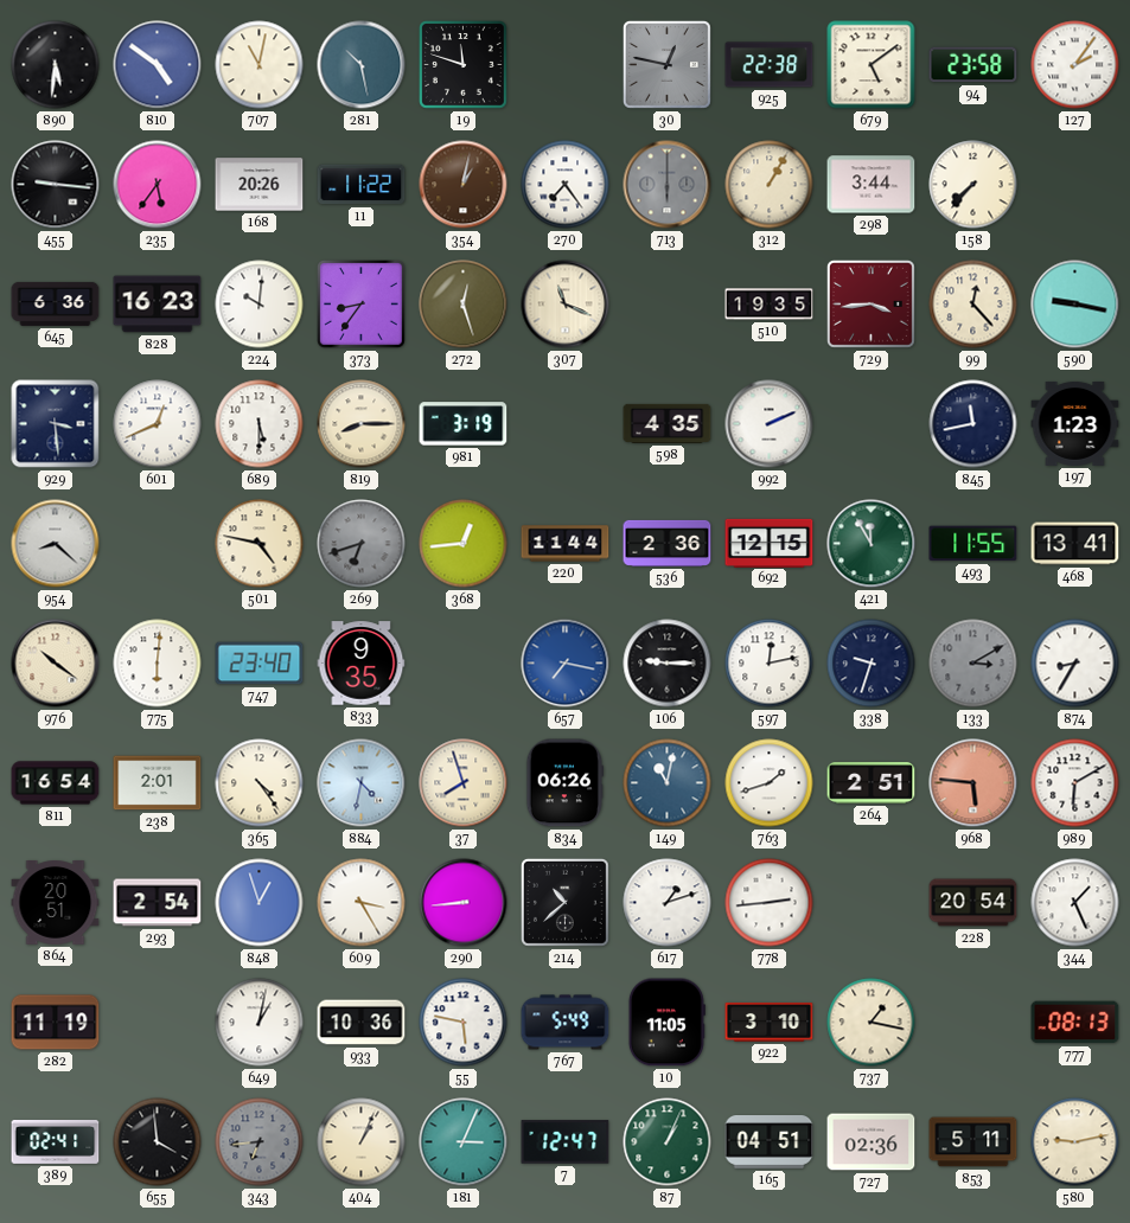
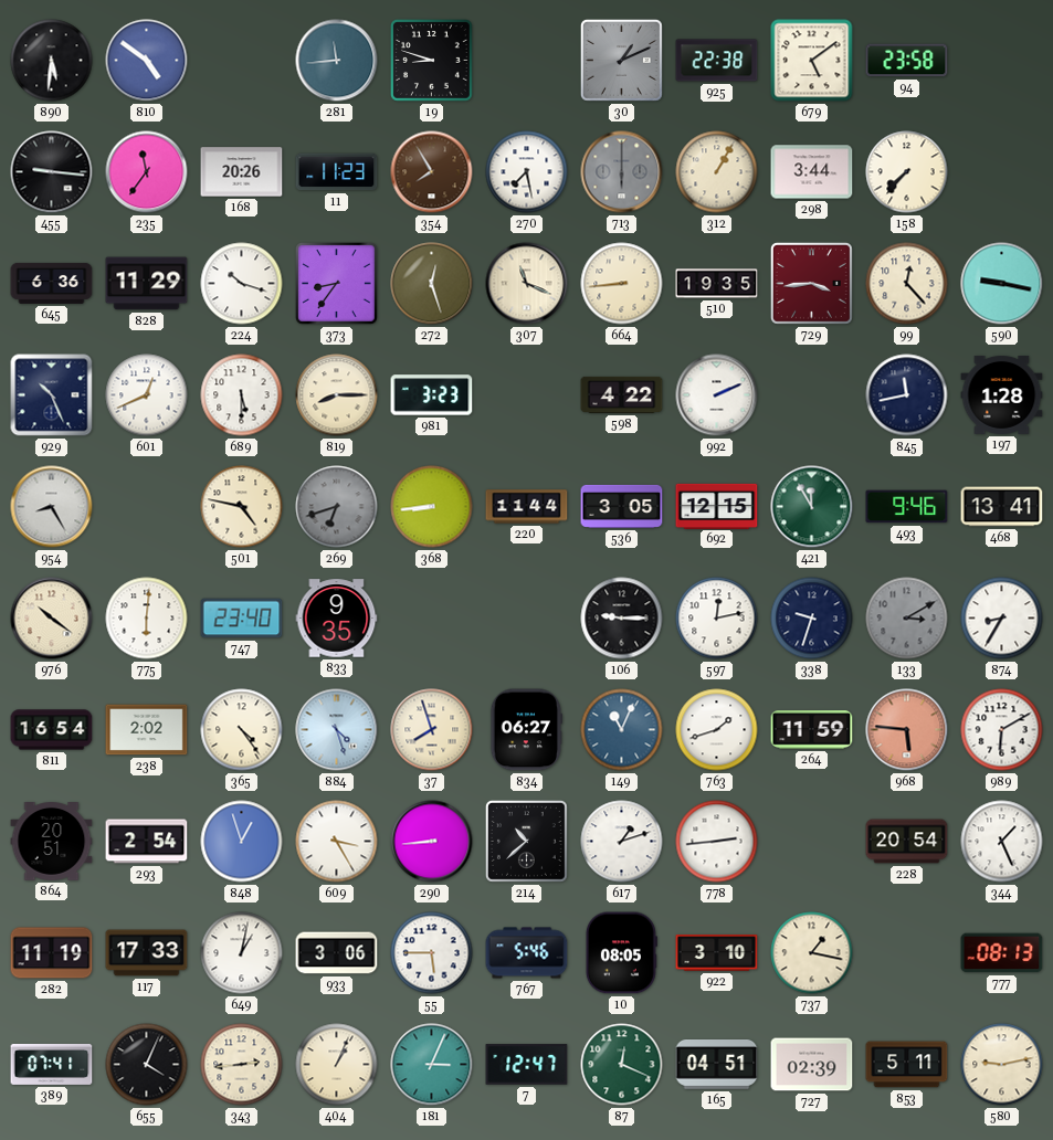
707: 11:02 -> none (260, 65)
281: 10:28 -> 11:44 (337, 61)
19: 11:48 -> 8:48 (432, 61)
30: 12:47 -> 1:11 (621, 60)
127: 2:06 -> none (1075, 65)
235: 5:36 -> 11:36 (147, 172)
11: 11:22 -> 11:23 (337, 172)
354: 1:02 -> 7:55 (432, 172)
270: 7:24 -> 7:28 (527, 172)
828: 16:23 -> 11:29 (147, 284)
224: 10:01 -> 10:18 (242, 284)
664: none -> 8:44 (622, 284)
929: 3:29 -> 10:26 (52, 395)
981: 3:19 -> 3:23 (432, 395)
598: 4:35 -> 4:22 (622, 394)
197: 1:23 -> 1:28 (1002, 394)
954: 8:22 -> 8:25 (52, 507)
368: 12:44 -> 8:44 (432, 507)
536: 2:36 -> 3:05 (622, 506)
493: 11:55 -> 9:46 (907, 507)
657: 7:17 -> none (566, 664)
238: 2:01 -> 2:02 (147, 730)
884: 4:32 -> 4:27 (337, 730)
834: 06:26 -> 06:27 (527, 730)
149: 11:02 -> 11:04 (622, 730)
264: 2:51 -> 11:59 (812, 730)
117: none -> 17:33 (147, 953)
933: 10:36 -> 3:06 (337, 953)
55: 5:47 -> 5:45 (432, 953)
767: 5:49 -> 5:46 (527, 953)
10: 11:05 -> 08:05 (621, 953)
389: 02:41 -> 07:41 (52, 1064)
655: 3:59 -> 4:04 (147, 1065)
343: 6:44 -> 2:44 (242, 1065)
343 dial: grey -> cream (242, 1065)
87: 1:04 -> 12:19 (622, 1065)
727: 02:36 -> 02:39 (812, 1065)
